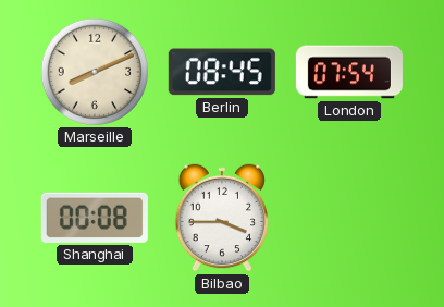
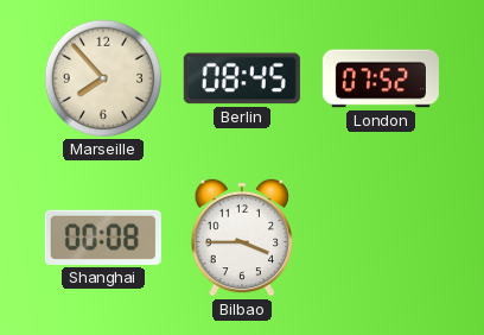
Marseille: 8:11 -> 7:53 (103, 78)
London: 07:54 -> 07:52 (381, 78)
